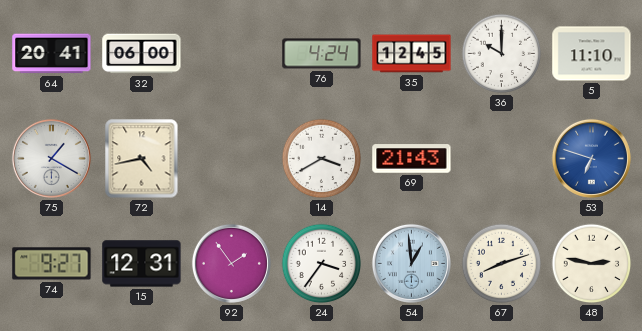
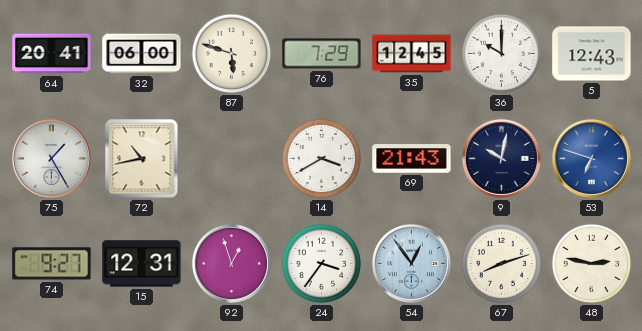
87: none -> 5:48 (232, 54)
76: 4:24 -> 7:29 (322, 54)
5: 11:10 -> 12:43 (592, 54)
75: 1:20 -> 1:25 (51, 158)
72: 4:43 -> 10:43 (142, 159)
9: none -> 10:02 (501, 158)
92: 1:54 -> 12:57 (231, 263)
54: 12:59 -> 12:54 (411, 263)
